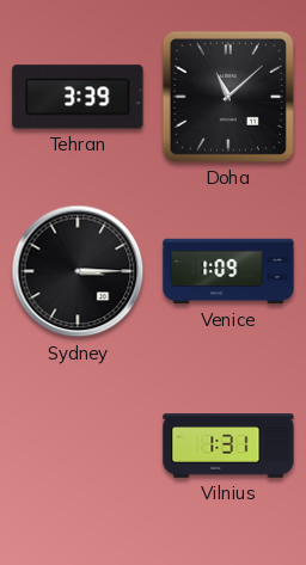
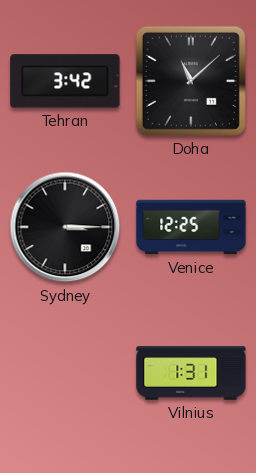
Tehran: 3:39 -> 3:42 (65, 81)
Venice: 1:09 -> 12:25 (191, 227)
